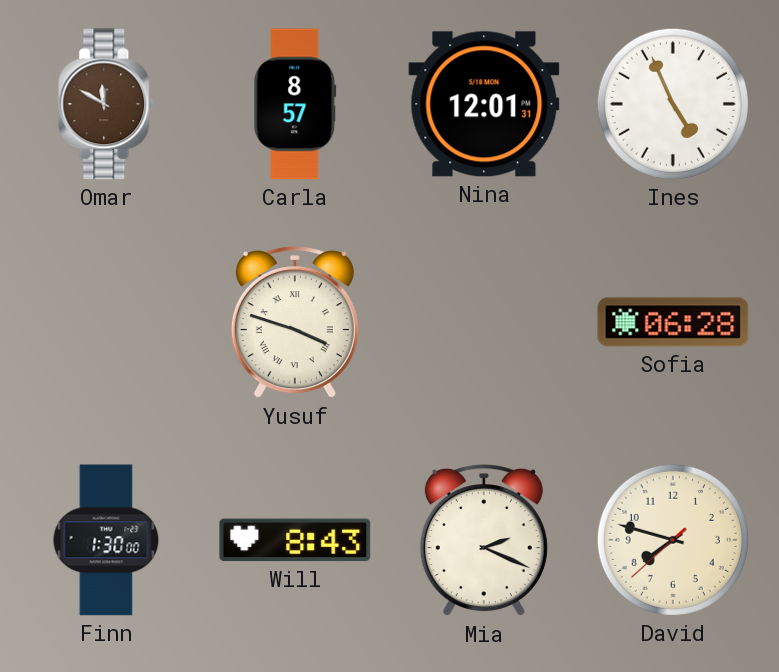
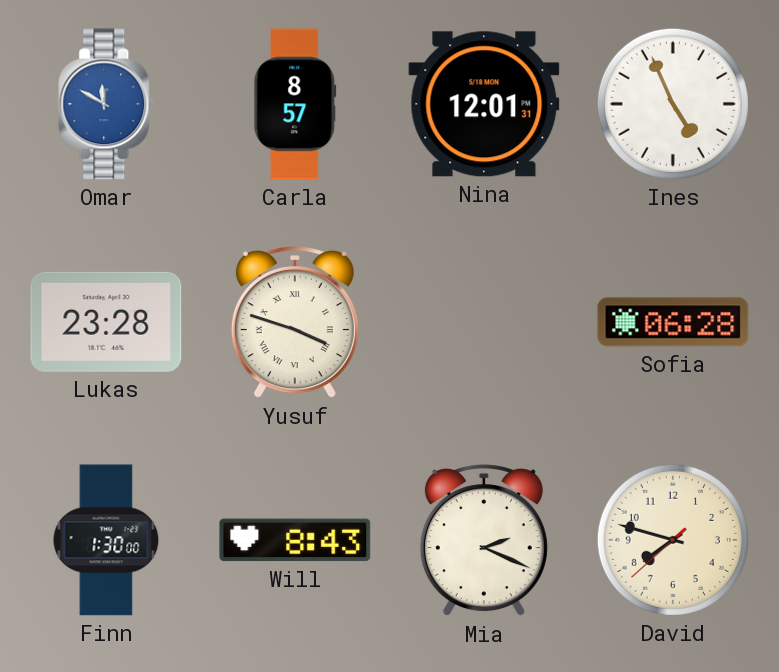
Omar dial: brown -> blue (107, 104)
Lukas: none -> 23:28 (106, 322)
